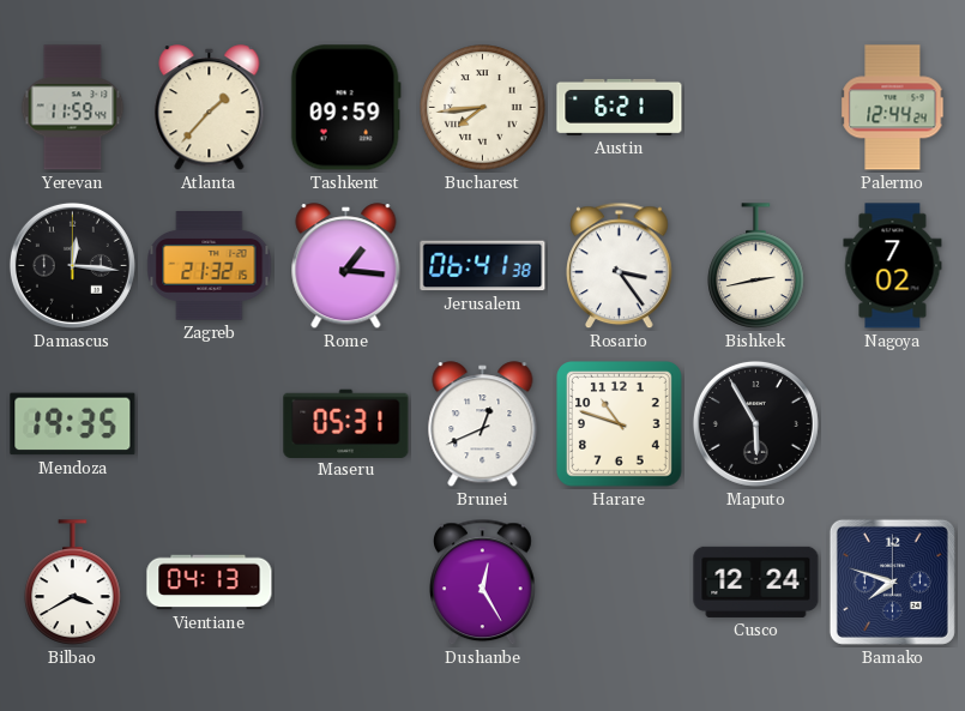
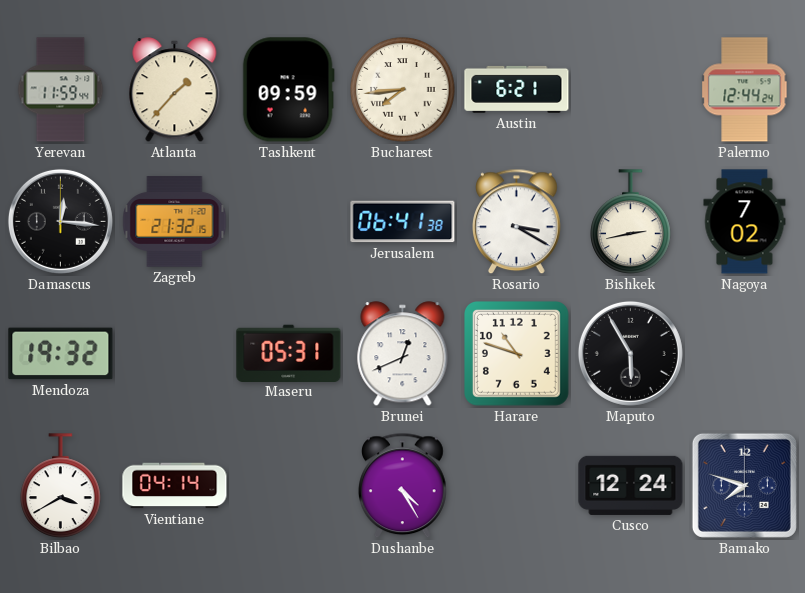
Rome: 1:16 -> none (346, 266)
Rosario: 3:24 -> 3:20 (517, 222)
Mendoza: 19:35 -> 19:32 (61, 354)
Vientiane: 04:13 -> 04:14 (175, 486)
Dushanbe: 12:25 -> 4:25 (403, 486)
